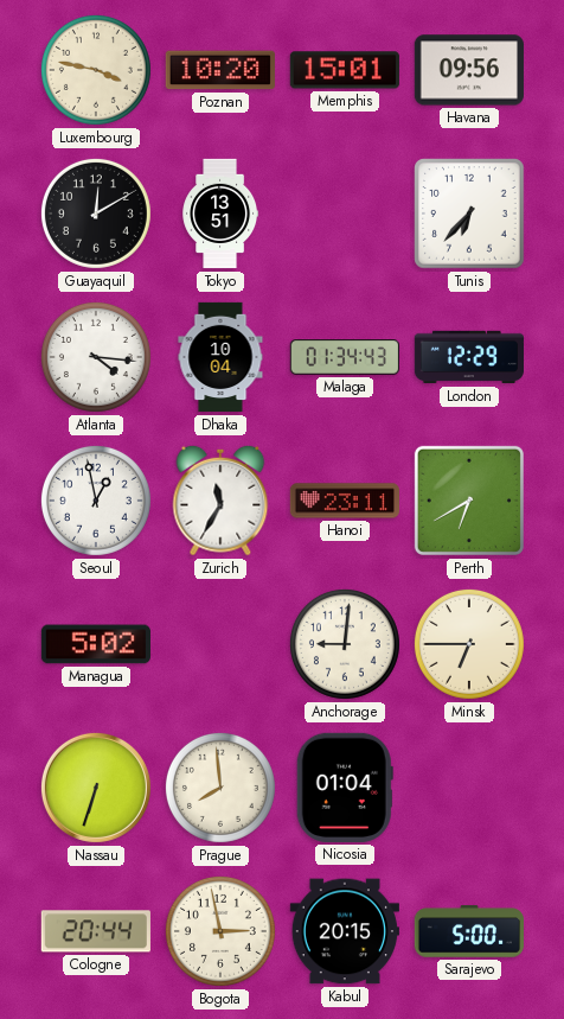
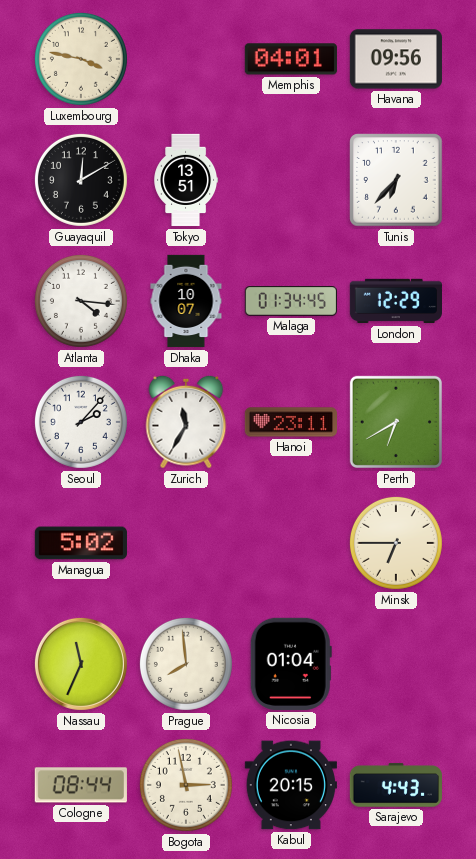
Poznan: 10:20 -> none (220, 70)
Memphis: 15:01 -> 04:01 (291, 59)
Dhaka: 10:04 -> 10:07 (186, 301)
Malaga: 01:34:43 -> 01:34:45 (290, 302)
Seoul: 12:58 -> 2:07 (81, 422)
Anchorage: 9:01 -> none (345, 644)
Nassau: 6:33 -> 11:34 (81, 664)
Cologne: 20:44 -> 08:44 (81, 785)
Sarajevo: 5:00 -> 4:43 (395, 785)
